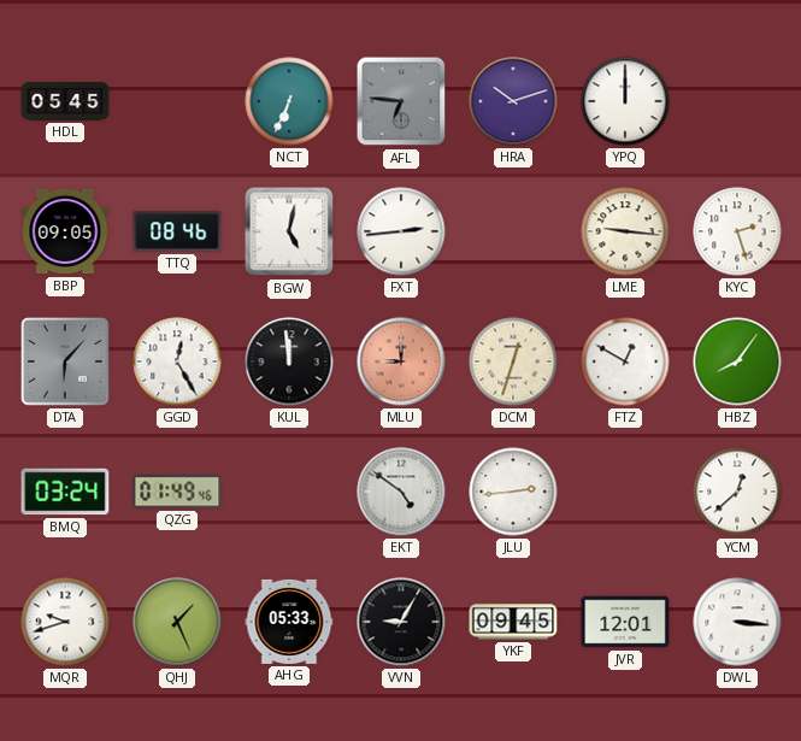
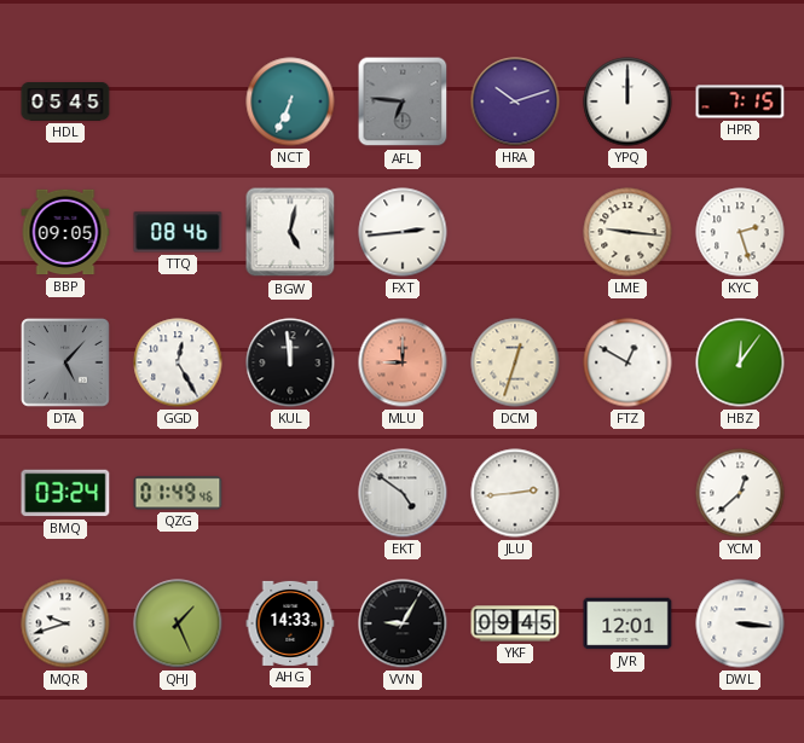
HPR: none -> 7:15 (740, 101)
DTA: 6:07 -> 5:07 (65, 362)
HBZ: 8:06 -> 12:06 (740, 362)
AHG: 05:33 -> 14:33 (290, 623)
